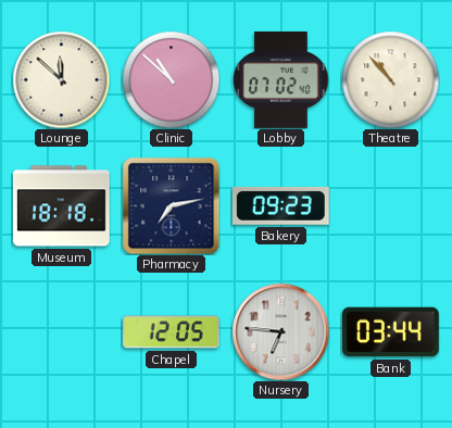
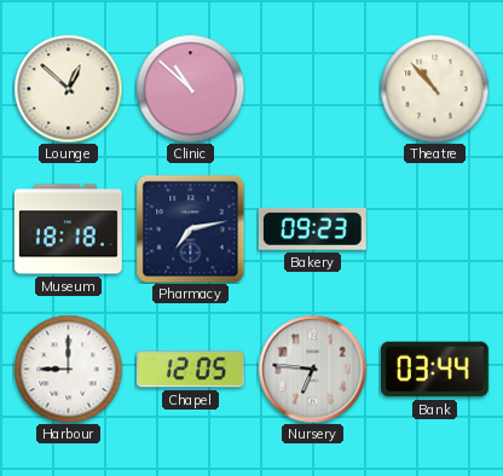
Lounge: 11:52 -> 12:52 (68, 88)
Lobby: 07:02 -> none (281, 80)
Harbour: none -> 9:00 (68, 368)
